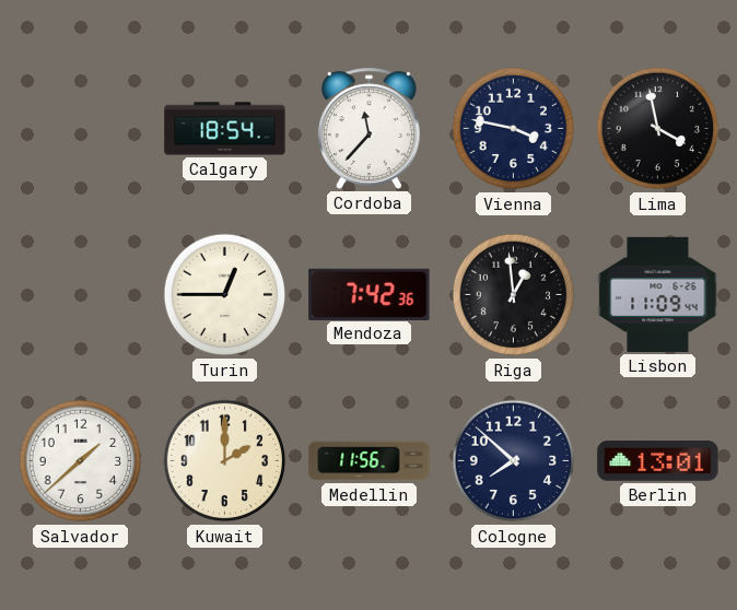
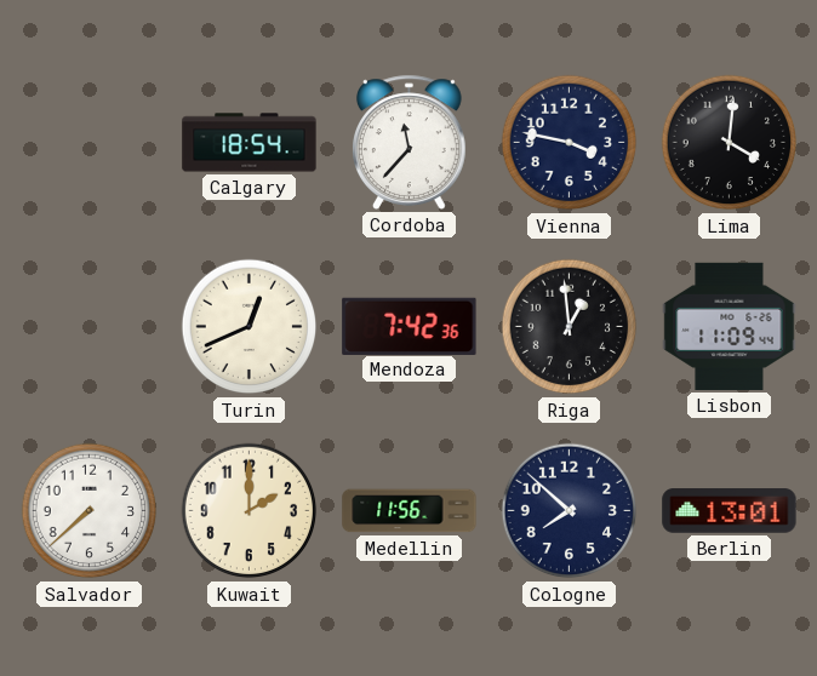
Lima: 3:58 -> 4:01 (730, 143)
Turin: 12:45 -> 12:41 (250, 327)
Salvador: 1:38 -> 7:38 (90, 511)
